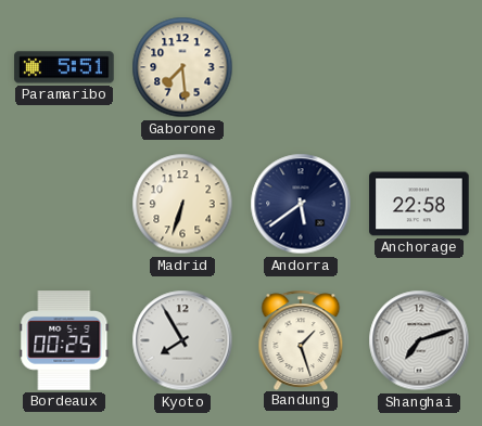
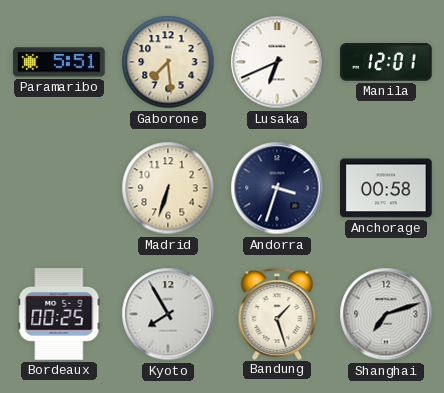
Lusaka: none -> 6:41 (277, 62)
Manila: none -> 12:01 (386, 62)
Andorra: 5:39 -> 3:33 (277, 188)
Anchorage: 22:58 -> 00:58 (386, 188)
